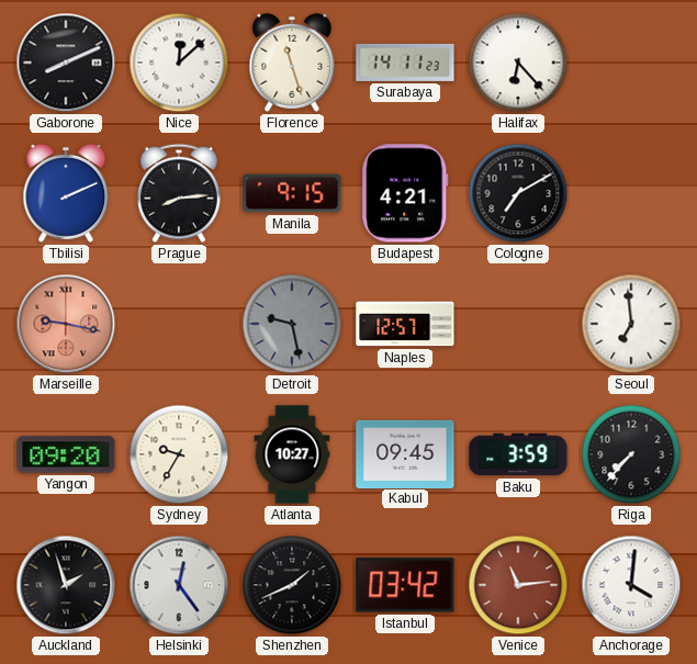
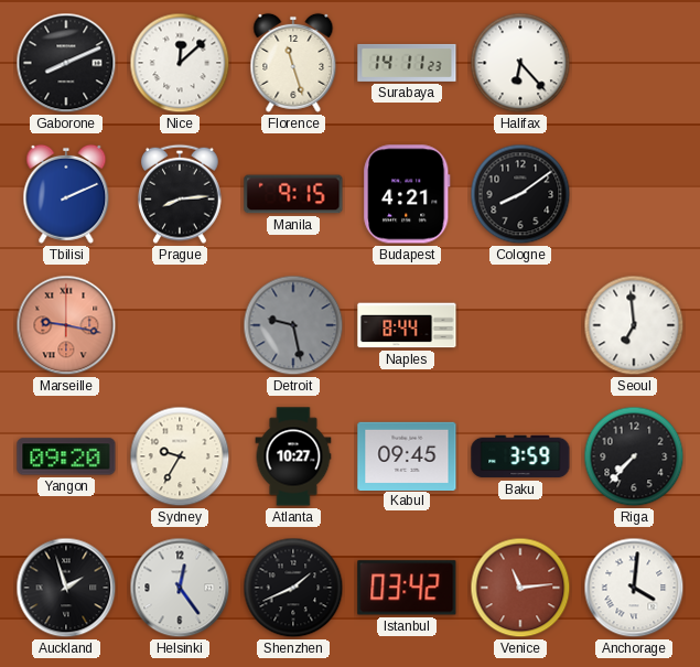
Cologne: 7:10 -> 8:09 (520, 194)
Naples: 12:57 -> 8:44 (407, 325)
